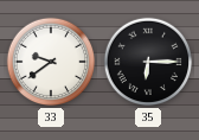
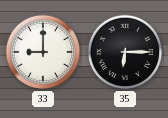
33: 9:39 -> 9:00 (43, 52)
